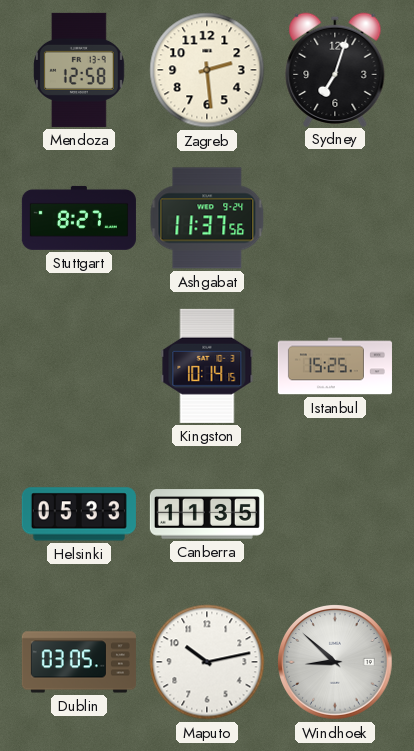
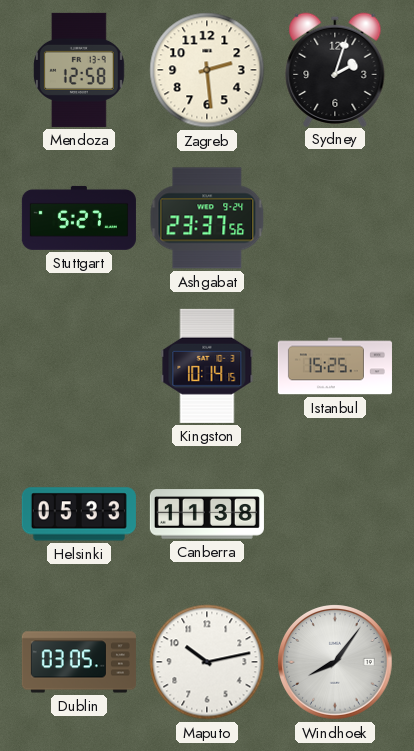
Sydney: 7:03 -> 2:03 (335, 69)
Stuttgart: 8:27 -> 5:27 (79, 218)
Ashgabat: 11:37 -> 23:37 (207, 218)
Canberra: 11:35 -> 11:38 (207, 514)
Windhoek: 8:52 -> 8:06 (336, 663)
